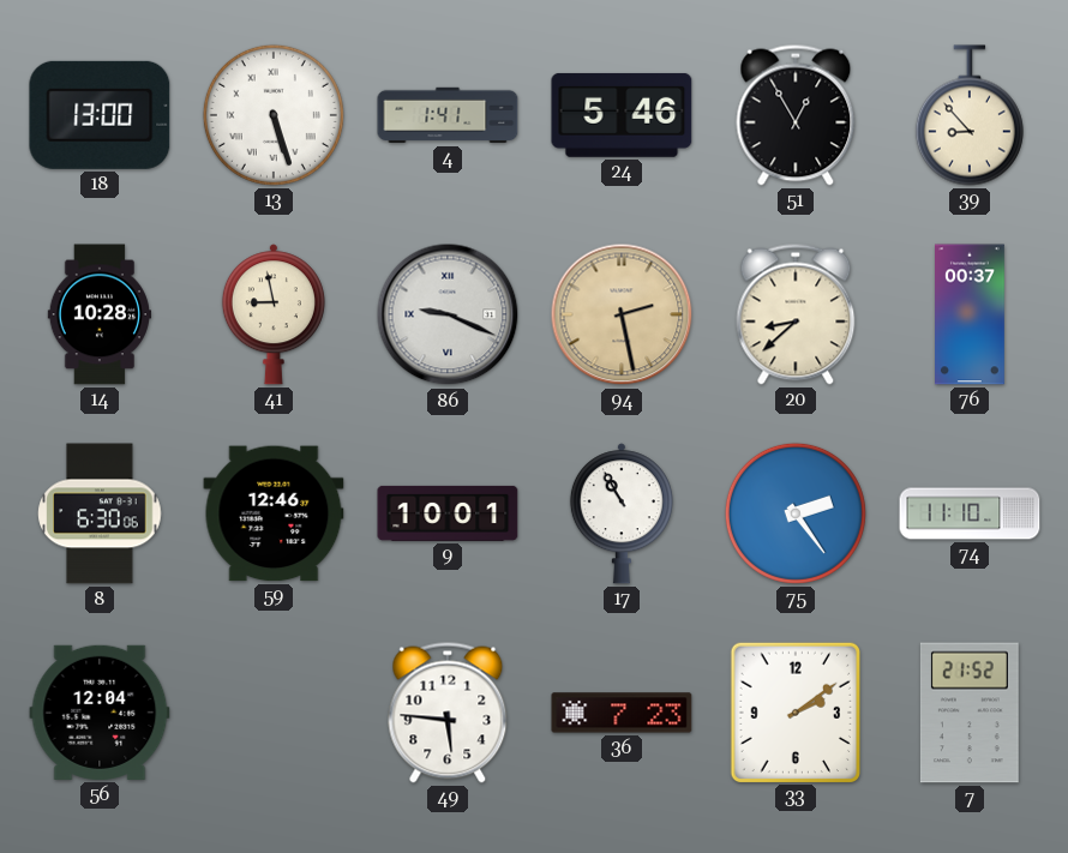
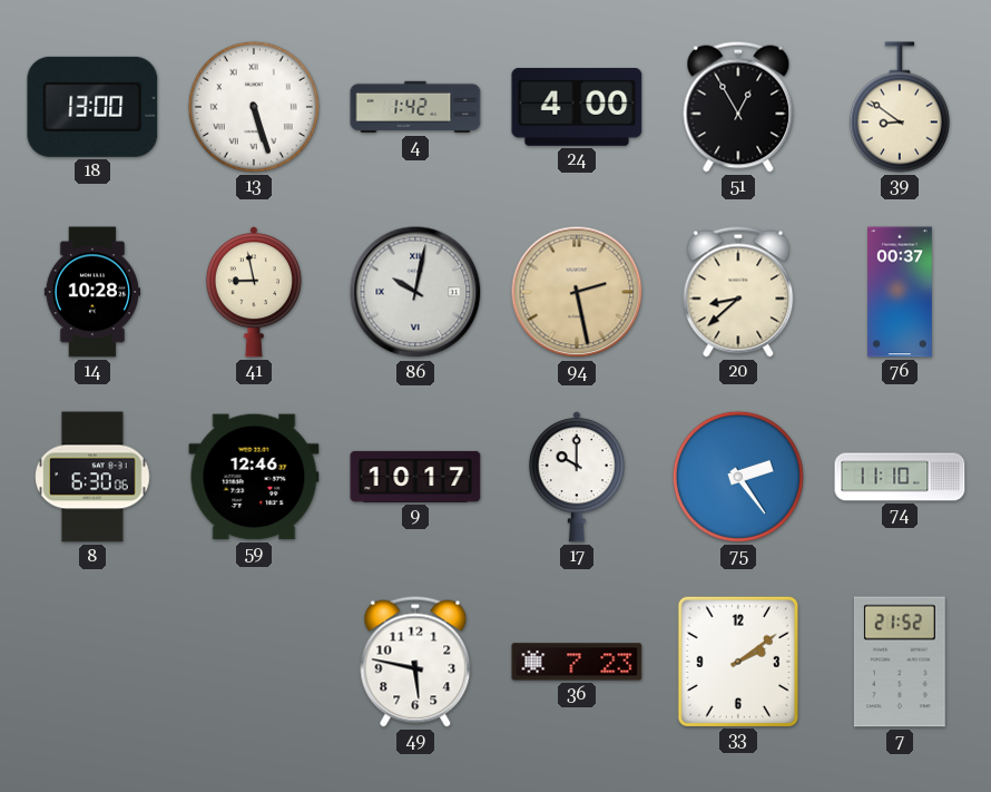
4: 1:41 -> 1:42 (415, 107)
24: 5:46 -> 4:00 (577, 107)
39: 8:53 -> 8:51 (900, 107)
86: 9:19 -> 10:02 (415, 292)
9: 10:01 -> 10:17 (415, 477)
17: 10:55 -> 10:00 (577, 477)
56: 12:04 -> none (100, 713)
49: 5:46 -> 5:47 (415, 662)
